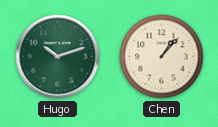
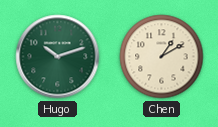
Chen: 1:07 -> 1:10 (162, 57)
